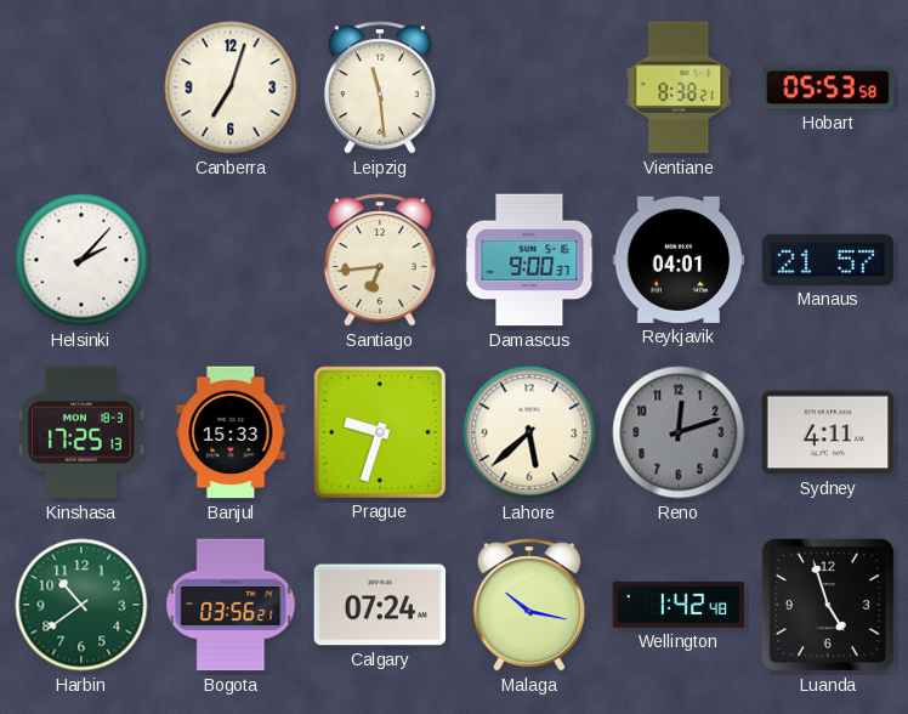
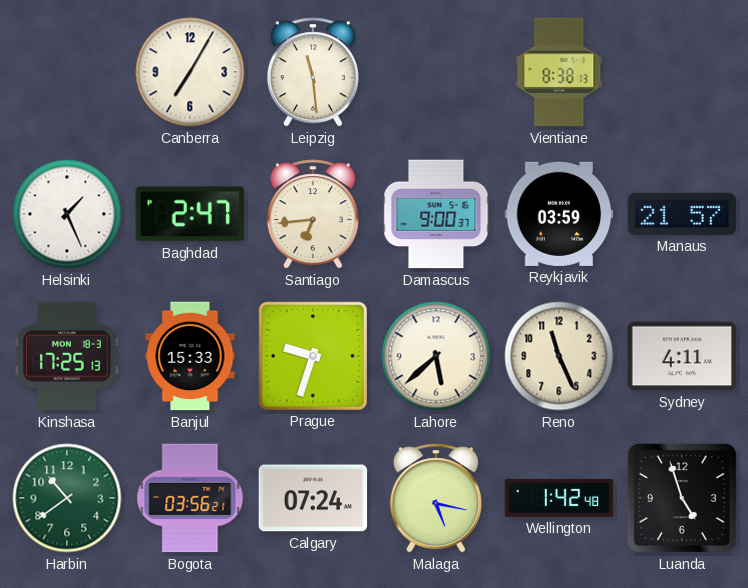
Canberra: 7:03 -> 7:05 (190, 72)
Vientiane: 8:38:21 -> 8:38:13 (559, 72)
Hobart: 05:53 -> none (828, 87)
Helsinki: 2:07 -> 1:26 (67, 214)
Baghdad: none -> 2:47 (190, 214)
Reykjavik: 04:01 -> 03:59 (559, 214)
Reno: 12:12 -> 11:26 (559, 356)
Reno dial: grey -> cream (559, 356)
Malaga: 10:17 -> 5:17 (436, 498)
